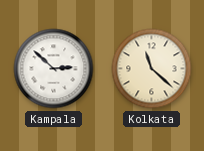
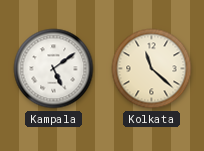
Kampala: 2:52 -> 5:09 (54, 69)
